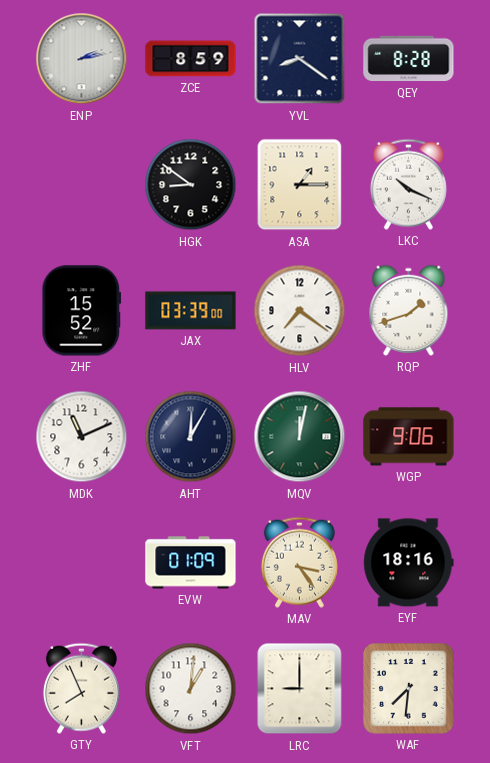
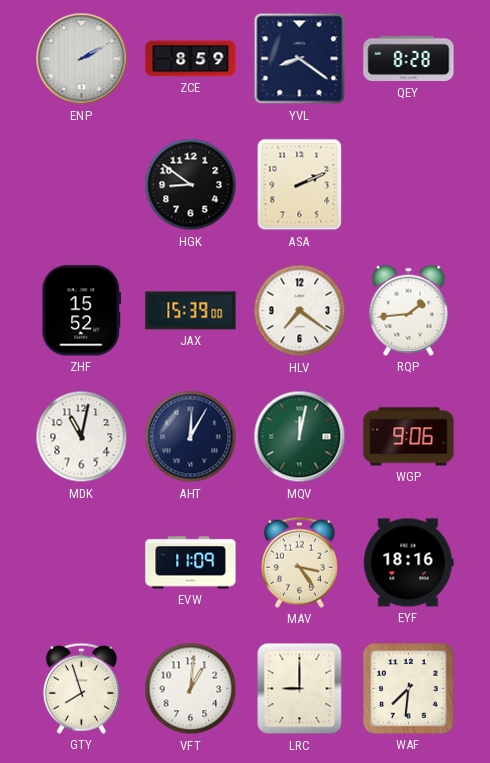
ENP: 2:13 -> 2:10 (82, 59)
ASA: 1:15 -> 2:11 (300, 185)
LKC: 10:19 -> none (408, 184)
JAX: 03:39 -> 15:39 (191, 311)
RQP: 1:42 -> 1:44 (409, 310)
MDK: 11:11 -> 11:02 (82, 437)
EVW: 01:09 -> 11:09 (191, 563)
GTY: 7:56 -> 7:57 (81, 688)
